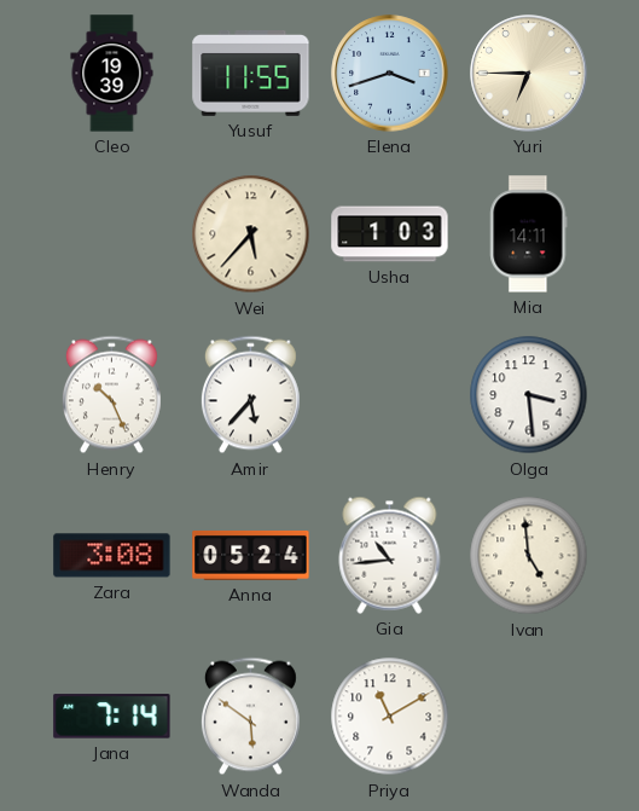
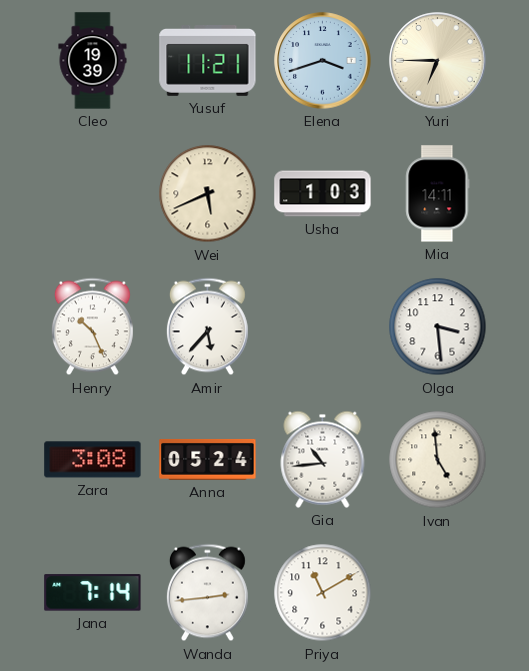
Yusuf: 11:55 -> 11:21 (208, 61)
Wei: 5:37 -> 5:41 (208, 194)
Wanda: 5:51 -> 2:44 (207, 593)
